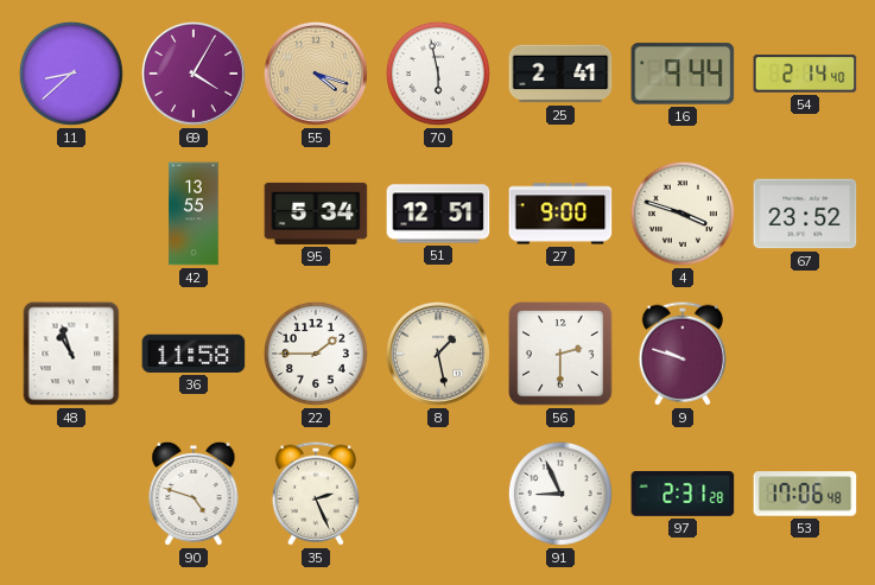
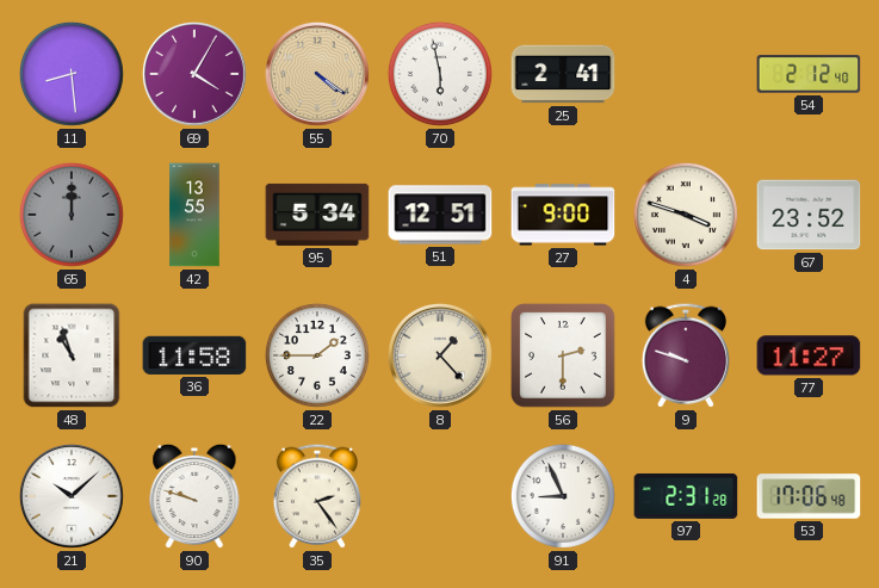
11: 8:38 -> 8:29 (72, 74)
55: 4:18 -> 4:21 (317, 74)
16: 9:44 -> none (683, 74)
54: 2:14 -> 2:12 (809, 74)
65: none -> 12:00 (72, 215)
8: 1:28 -> 1:23 (440, 355)
77: none -> 11:27 (809, 355)
21: none -> 10:08 (72, 496)
90: 4:48 -> 9:48 (194, 496)
35: 2:26 -> 2:24 (317, 496)
